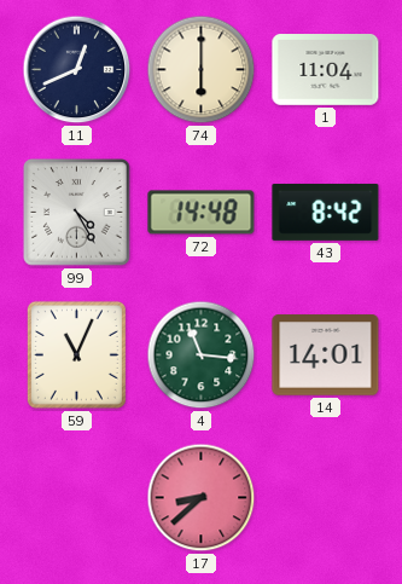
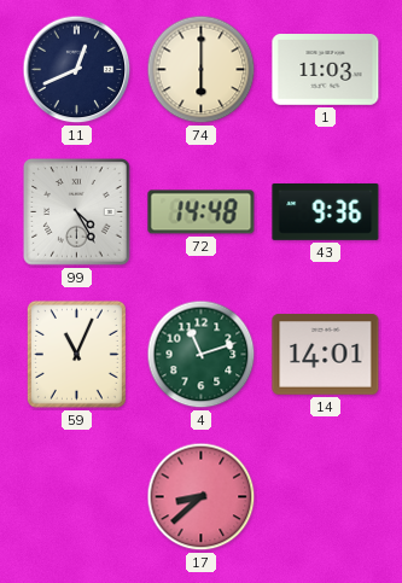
1: 11:04 -> 11:03 (326, 70)
43: 8:42 -> 9:36 (326, 211)
4: 11:16 -> 11:12 (202, 355)
